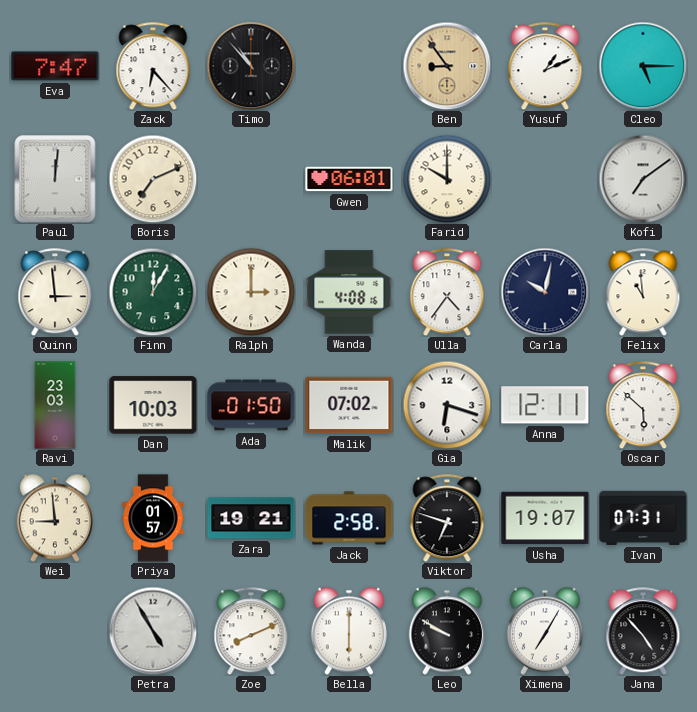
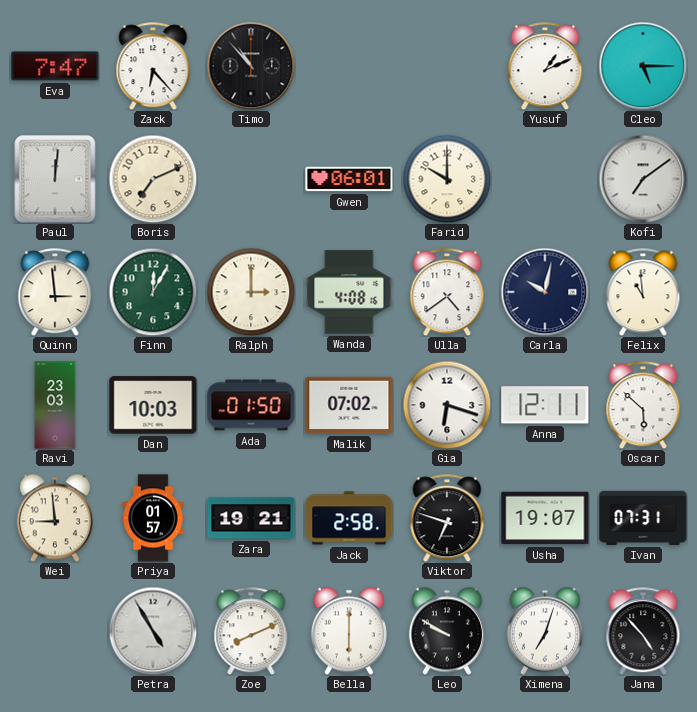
Ben: 8:54 -> none (447, 66)
Ulla: 4:36 -> 4:39 (447, 292)
Ximena: 7:05 -> 7:03 (545, 631)
